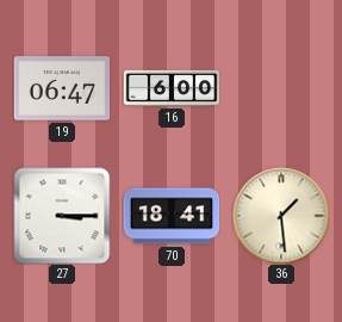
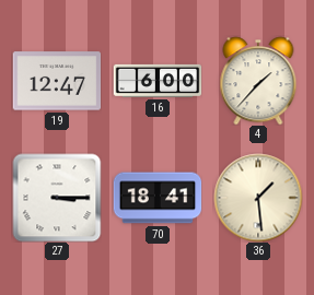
19: 06:47 -> 12:47 (57, 81)
4: none -> 1:37 (258, 81)
